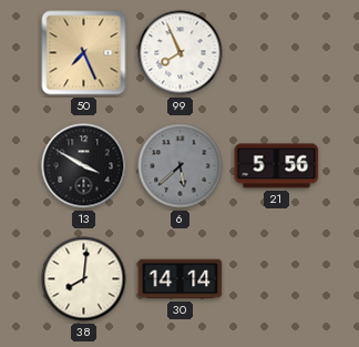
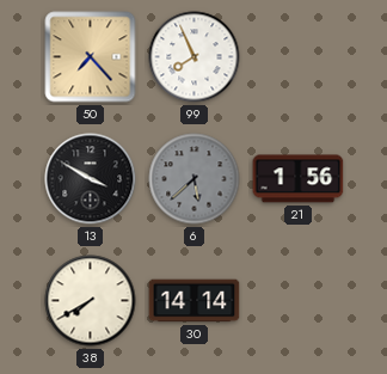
50: 7:26 -> 7:23 (91, 57)
21: 5:56 -> 1:56 (299, 179)
38: 8:01 -> 7:40 (91, 301)
